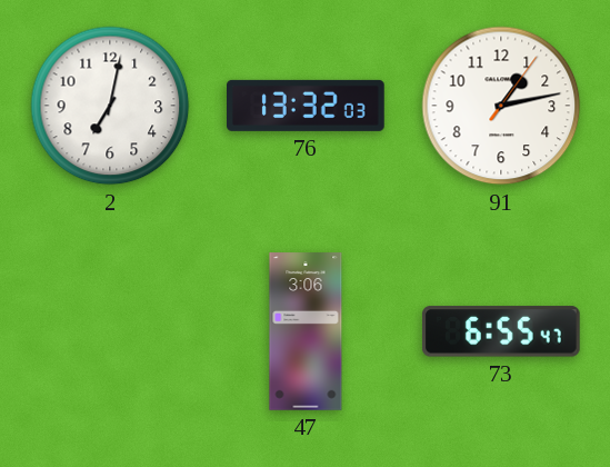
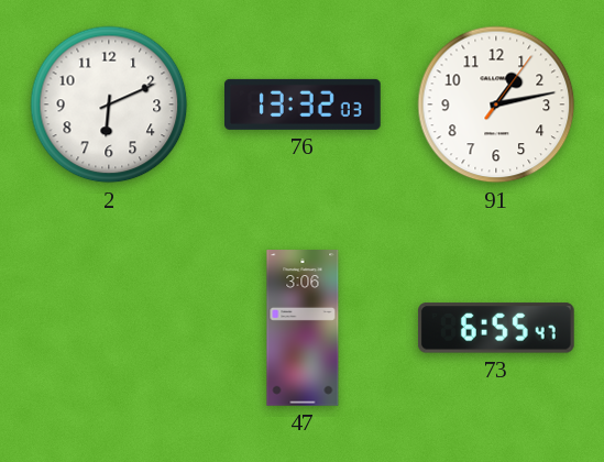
2: 7:02 -> 6:11 (109, 105)
